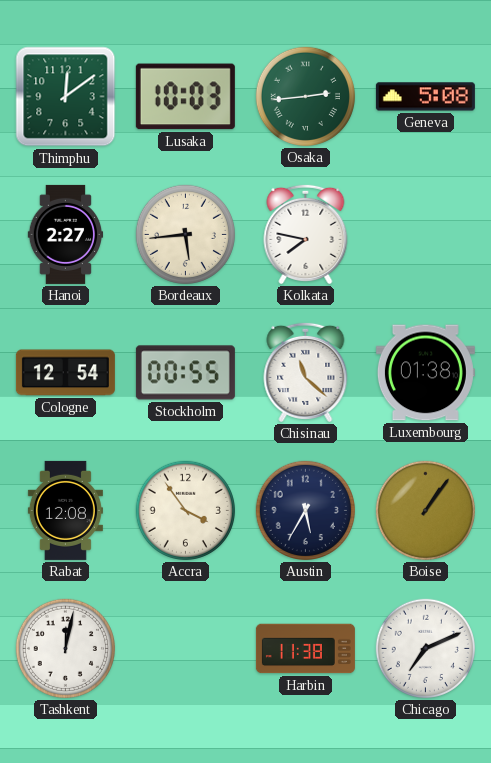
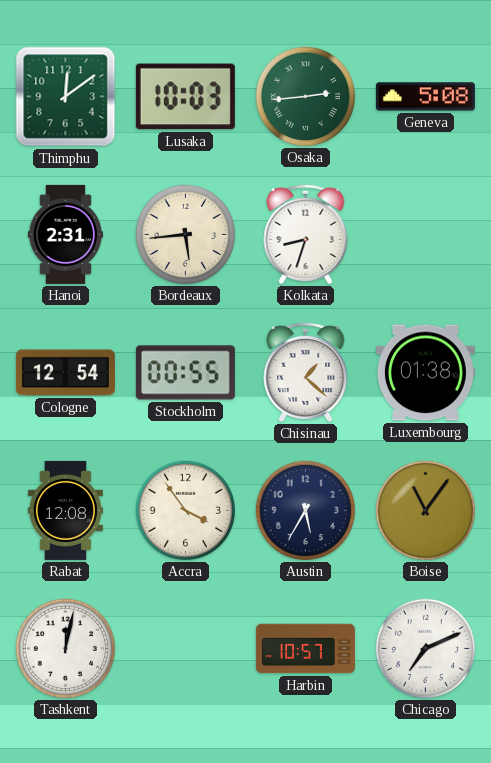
Hanoi: 2:27 -> 2:31 (66, 234)
Kolkata: 7:47 -> 8:33 (306, 234)
Chisinau: 11:22 -> 1:22 (306, 372)
Boise: 1:06 -> 11:06 (425, 510)
Harbin: 11:38 -> 10:57 (305, 649)
